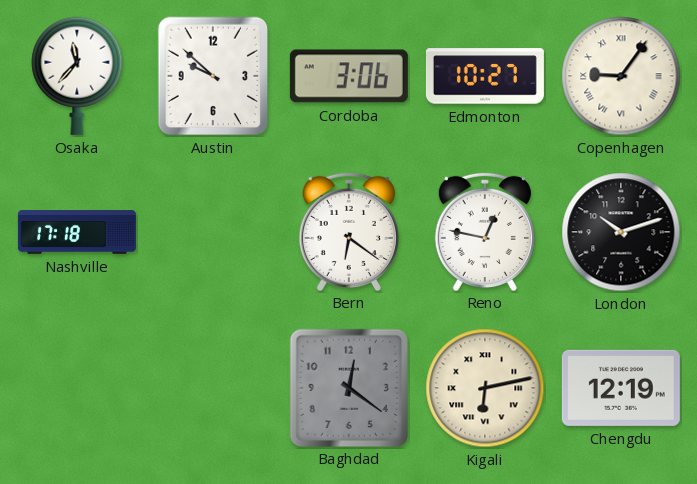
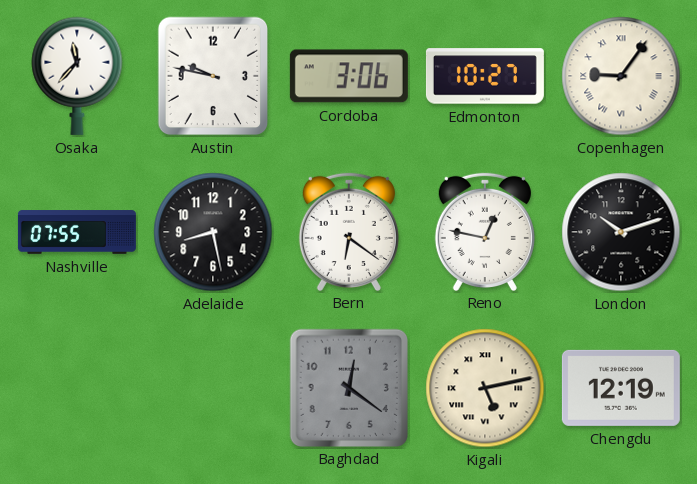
Austin: 9:52 -> 9:47 (213, 76)
Nashville: 17:18 -> 07:55 (77, 232)
Adelaide: none -> 8:28 (213, 232)
Kigali: 6:13 -> 5:13 (485, 388)
